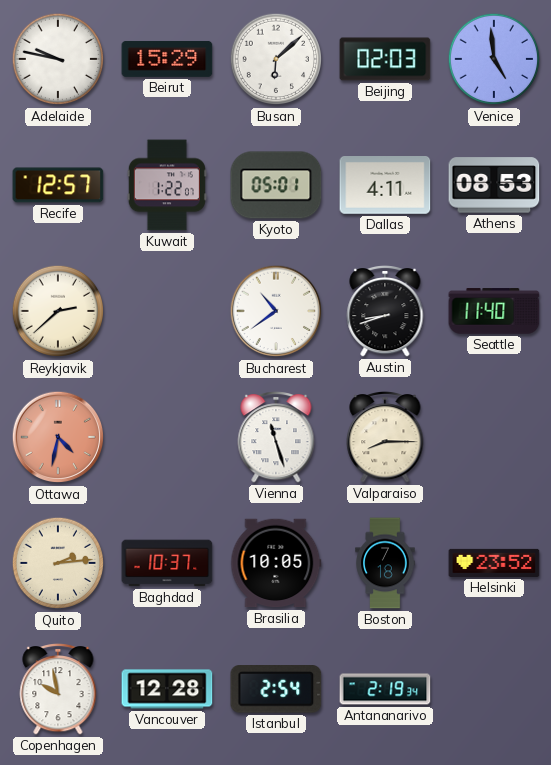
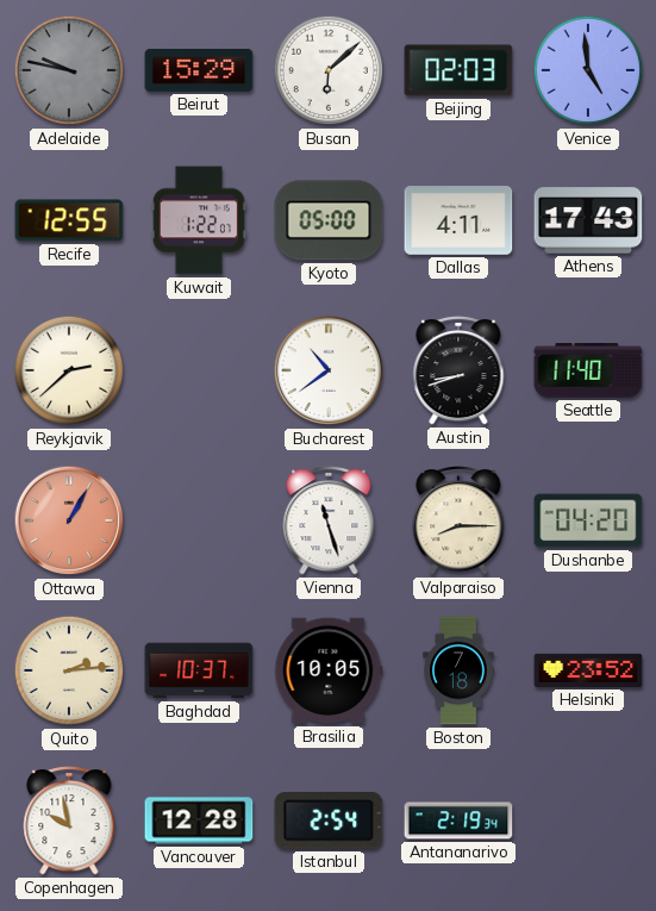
Adelaide dial: white -> grey (68, 70)
Recife: 12:57 -> 12:55 (69, 220)
Kyoto: 05:01 -> 05:00 (329, 220)
Athens: 08:53 -> 17:43 (588, 220)
Ottawa: 4:32 -> 1:05 (69, 520)
Dushanbe: none -> 04:20 (588, 520)
